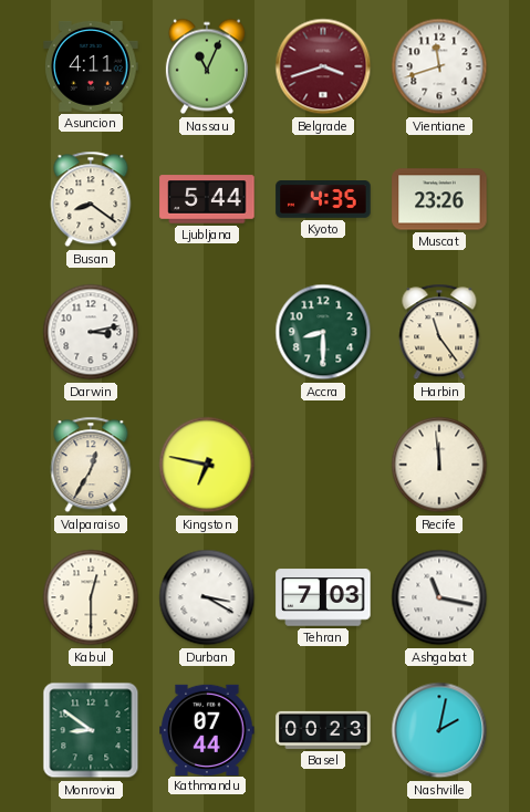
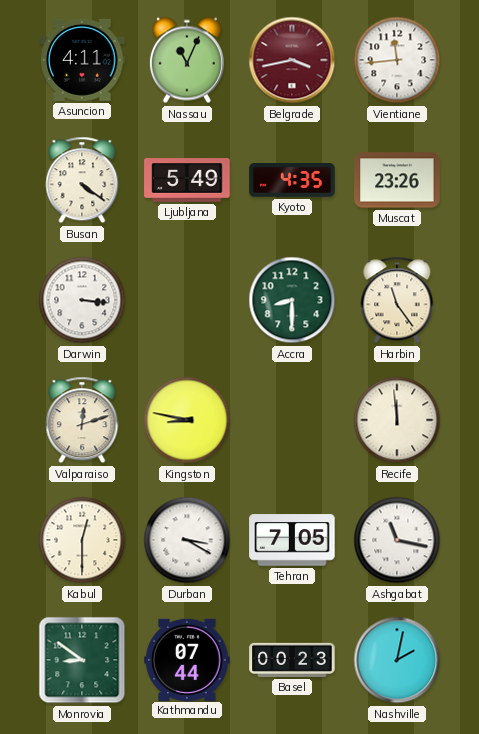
Belgrade: 3:42 -> 3:43 (292, 60)
Vientiane: 11:42 -> 11:44 (397, 60)
Busan: 8:21 -> 4:21 (82, 180)
Ljubljana: 5:44 -> 5:49 (187, 180)
Darwin: 3:13 -> 3:16 (82, 300)
Valparaiso: 12:35 -> 12:12 (82, 420)
Kingston: 6:47 -> 8:47 (187, 420)
Tehran: 7:03 -> 7:05 (292, 540)
